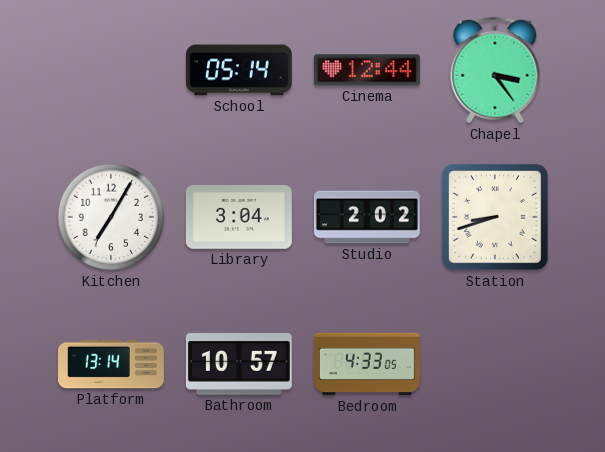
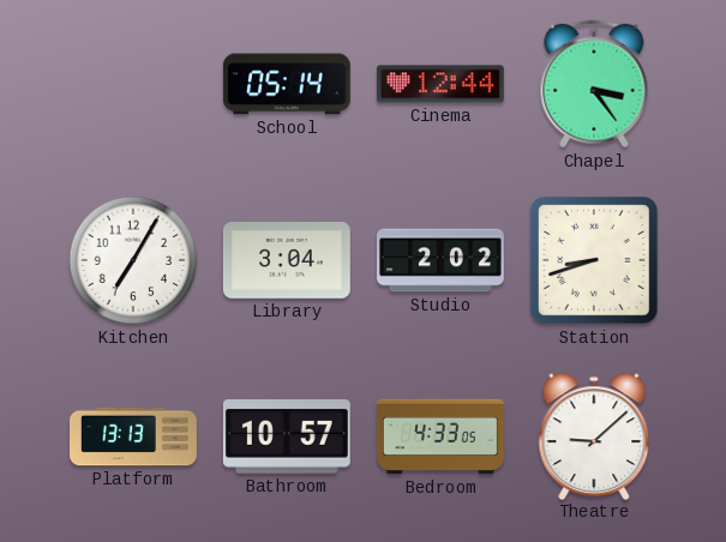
Platform: 13:14 -> 13:13 (134, 436)
Theatre: none -> 9:08 (594, 435)
